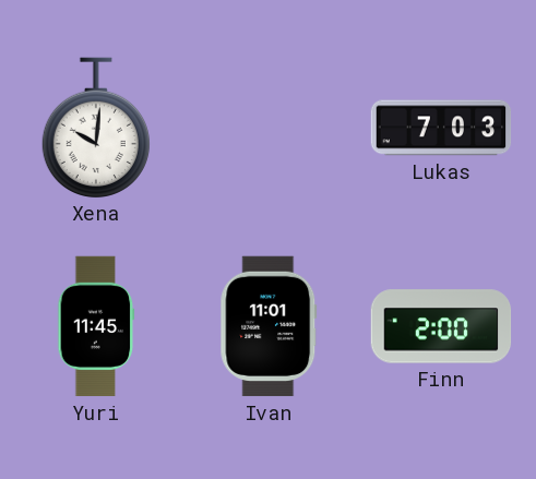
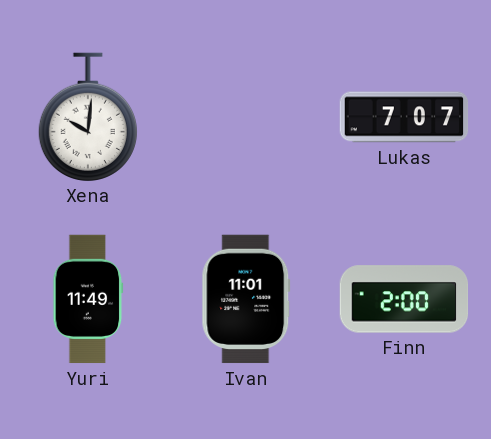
Lukas: 7:03 -> 7:07 (404, 117)
Yuri: 11:45 -> 11:49 (88, 299)
